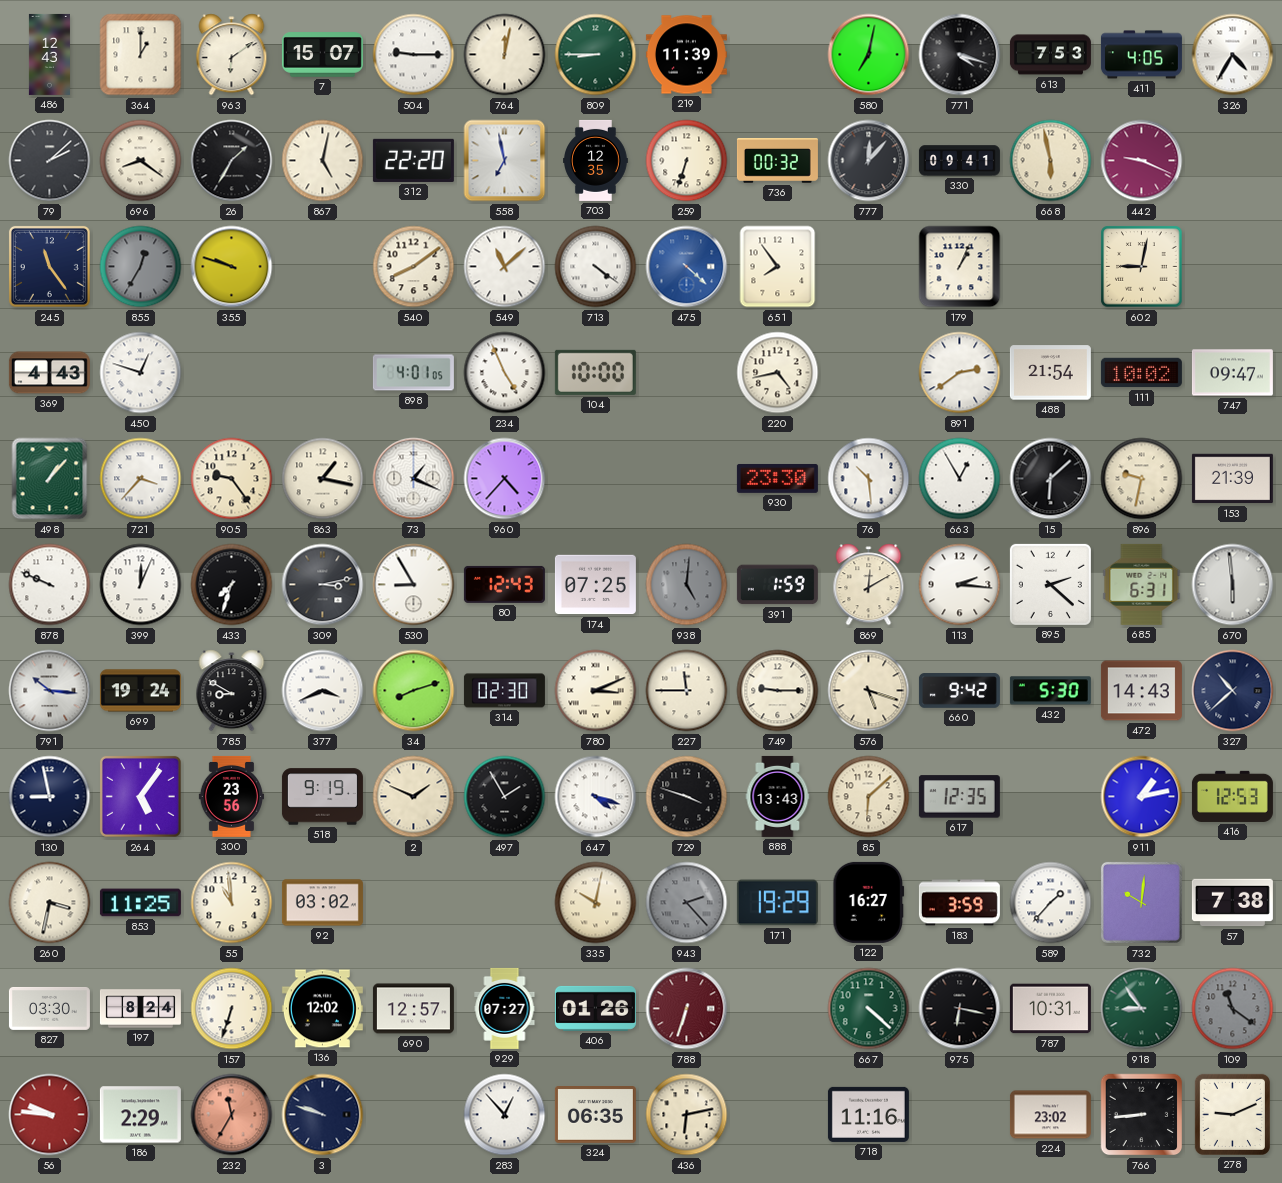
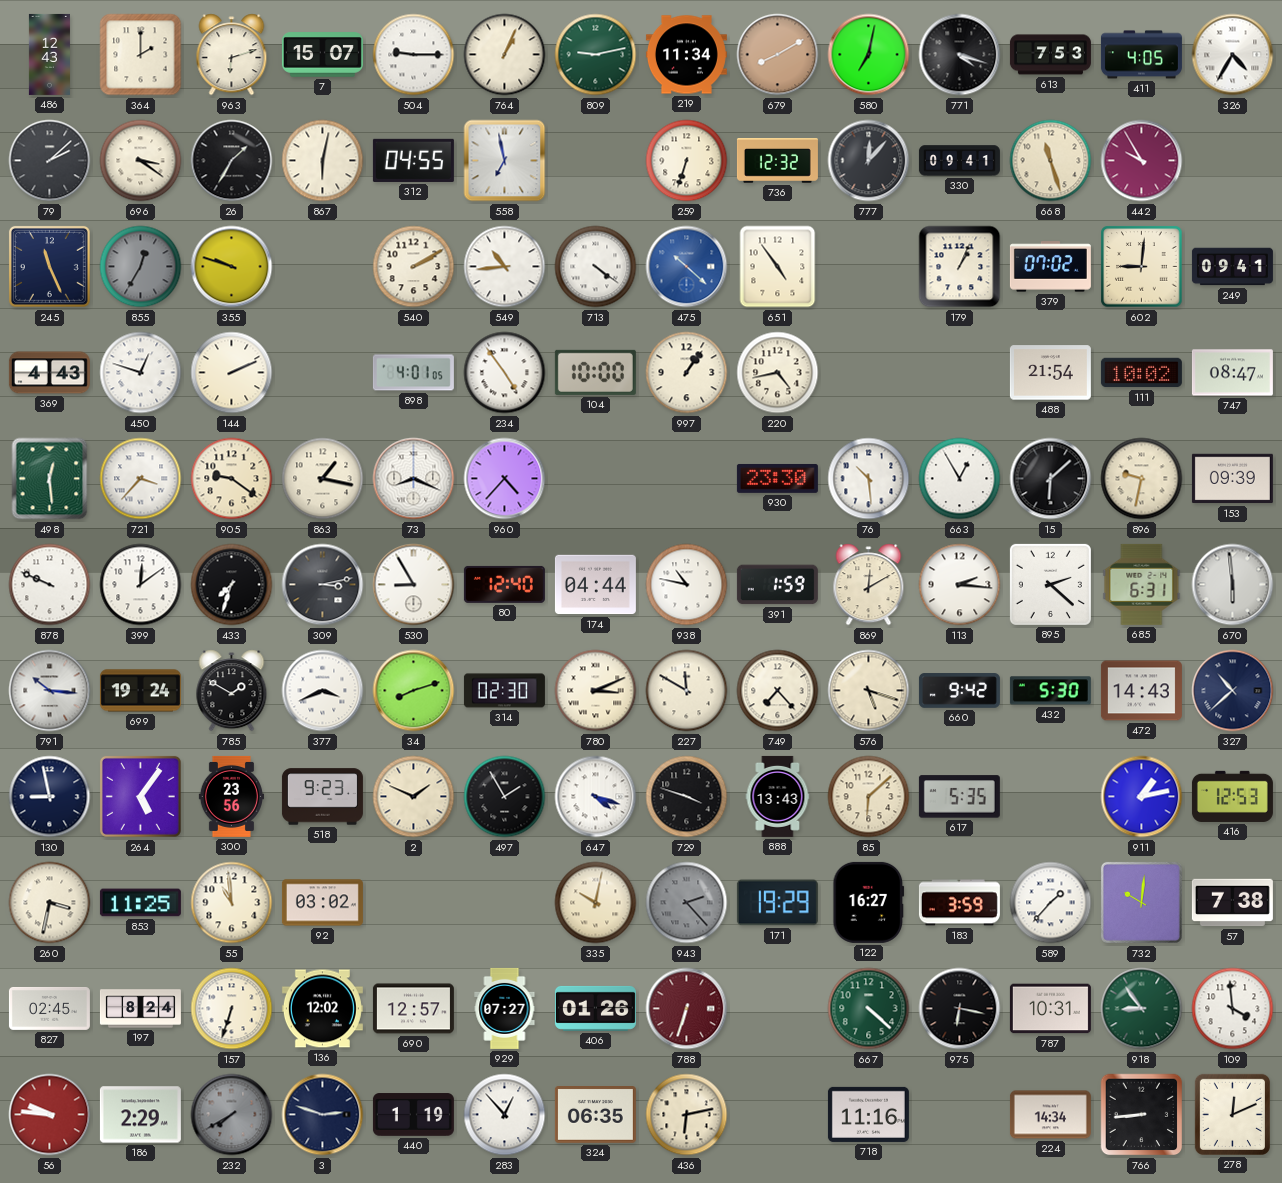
364: 1:00 -> 2:00 (141, 55)
963: 6:09 -> 6:12 (232, 55)
764: 12:02 -> 1:04 (505, 55)
809: 8:45 -> 9:13 (596, 55)
219: 11:39 -> 11:34 (686, 55)
679: none -> 8:10 (778, 55)
696: 8:21 -> 3:21 (141, 161)
867: 5:02 -> 6:02 (323, 161)
312: 22:20 -> 04:55 (413, 160)
703: 12:35 -> none (596, 160)
736: 00:32 -> 12:32 (777, 161)
668: 5:58 -> 11:27 (1051, 161)
442: 9:19 -> 9:55 (1142, 161)
245: 11:24 -> 11:26 (49, 266)
540: 8:09 -> 2:10 (414, 267)
549: 11:08 -> 10:44 (505, 267)
475: 4:22 -> 10:22 (687, 267)
651: 7:54 -> 4:54 (778, 267)
379: none -> 07:02 (1050, 267)
602: 9:02 -> 9:01 (1142, 267)
249: none -> 09:41 (1232, 267)
144: none -> 2:11 (232, 373)
234: 4:56 -> 4:54 (505, 373)
997: none -> 1:06 (687, 373)
891: 2:39 -> none (960, 373)
747: 09:47 -> 08:47 (1232, 373)
498: 1:07 -> 12:29 (50, 479)
905: 9:24 -> 9:21 (232, 479)
73: 1:19 -> 8:19 (414, 479)
153: 21:39 -> 09:39 (1232, 479)
399: 12:04 -> 12:09 (141, 585)
80: 12:43 -> 12:40 (504, 584)
174: 07:25 -> 04:44 (595, 585)
938: 5:01 -> 10:47 (687, 585)
938 dial: grey -> white (687, 585)
785: 8:50 -> 1:50 (232, 691)
227: 11:45 -> 11:50 (687, 691)
749: 9:15 -> 7:23 (778, 691)
518: 9:19 -> 9:23 (322, 797)
617: 12:35 -> 5:35 (959, 797)
827: 03:30 -> 02:45 (49, 1008)
109: 11:21 -> 3:59 (1233, 1009)
109 dial: grey -> white (1233, 1009)
232: 11:35 -> 7:40 (232, 1115)
232 dial: salmon -> grey (232, 1115)
3: 9:48 -> 2:48 (323, 1115)
440: none -> 1:19 (413, 1115)
224: 23:02 -> 14:34 (1050, 1115)
278: 9:11 -> 12:11 (1232, 1114)
